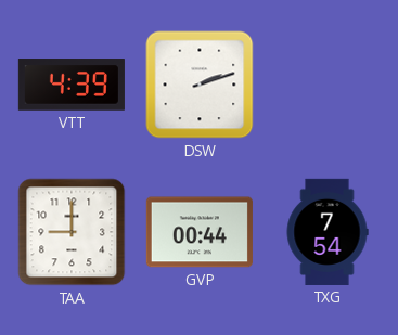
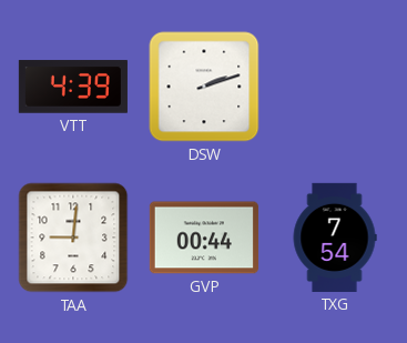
TAA: 9:00 -> 9:01 (73, 238)
